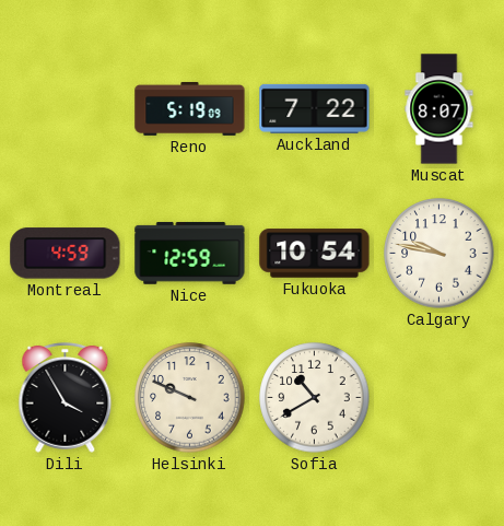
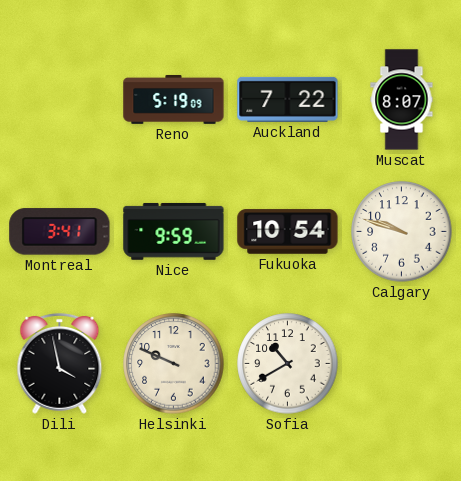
Montreal: 4:59 -> 3:41 (60, 232)
Nice: 12:59 -> 9:59 (174, 232)
Calgary: 9:47 -> 9:48 (402, 232)
Dili: 3:55 -> 3:58 (60, 363)
